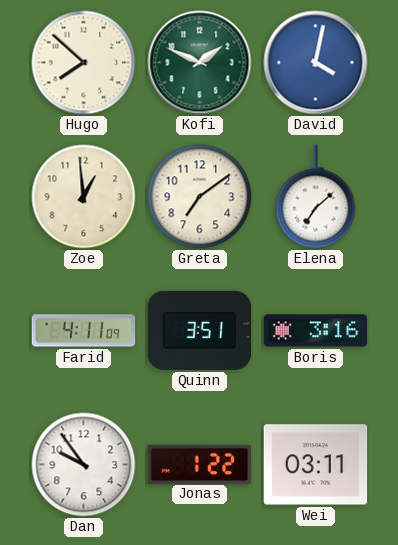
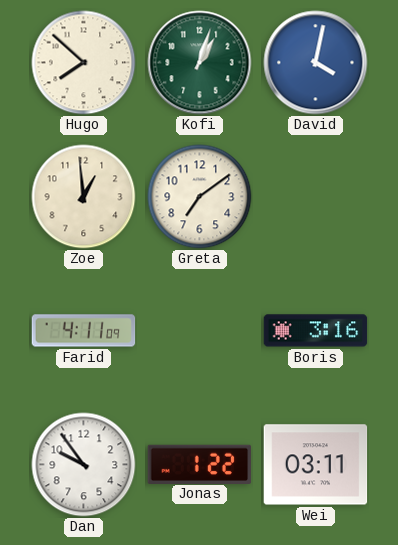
Kofi: 1:49 -> 1:03 (200, 63)
Elena: 7:08 -> none (316, 197)
Quinn: 3:51 -> none (200, 330)
